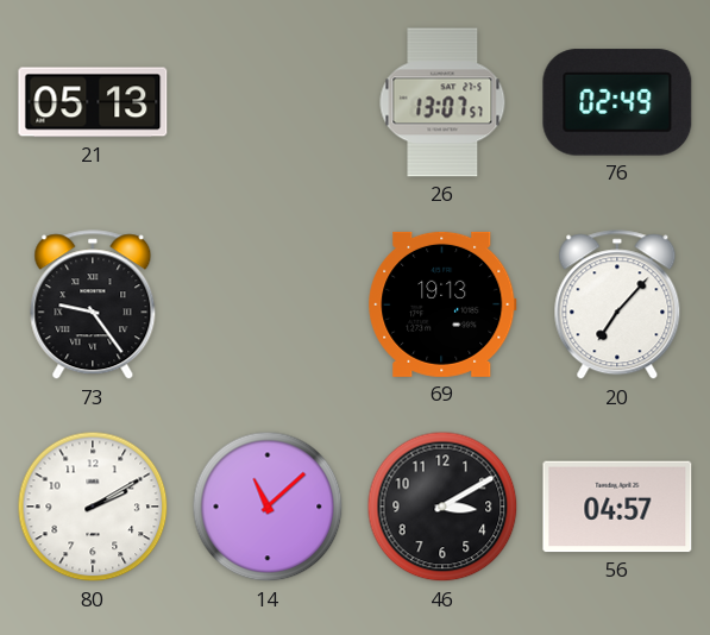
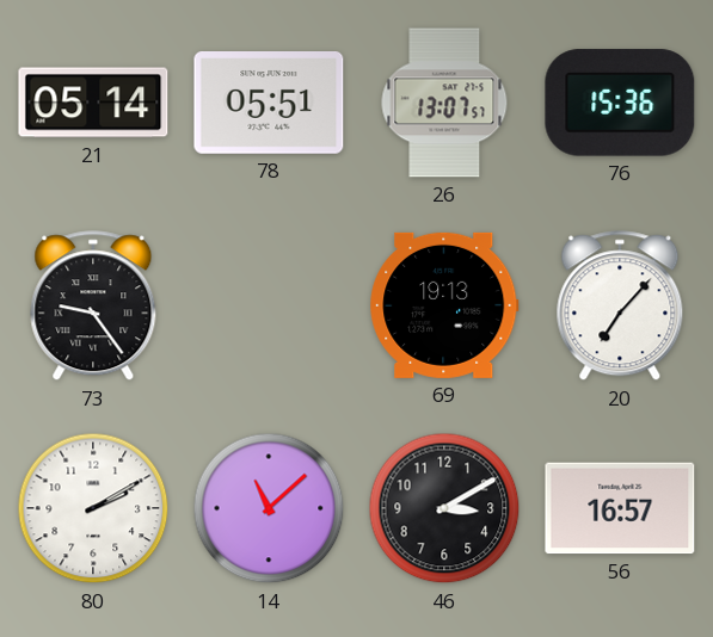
21: 05:13 -> 05:14 (93, 103)
78: none -> 05:51 (269, 104)
76: 02:49 -> 15:36 (620, 103)
56: 04:57 -> 16:57 (620, 508)
